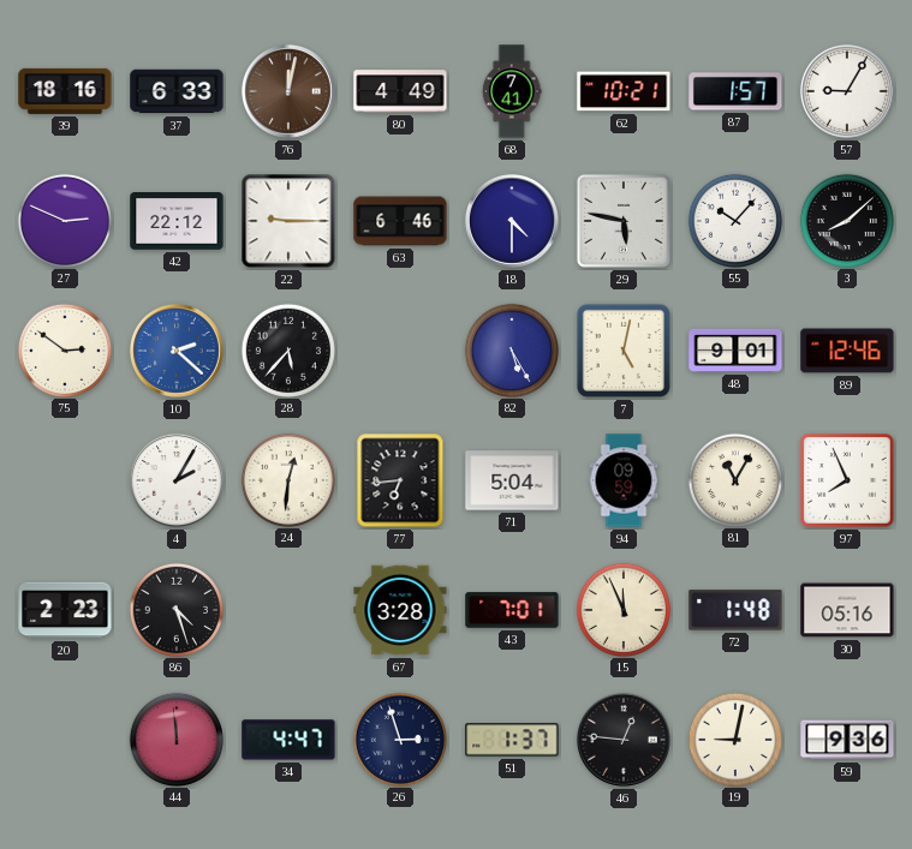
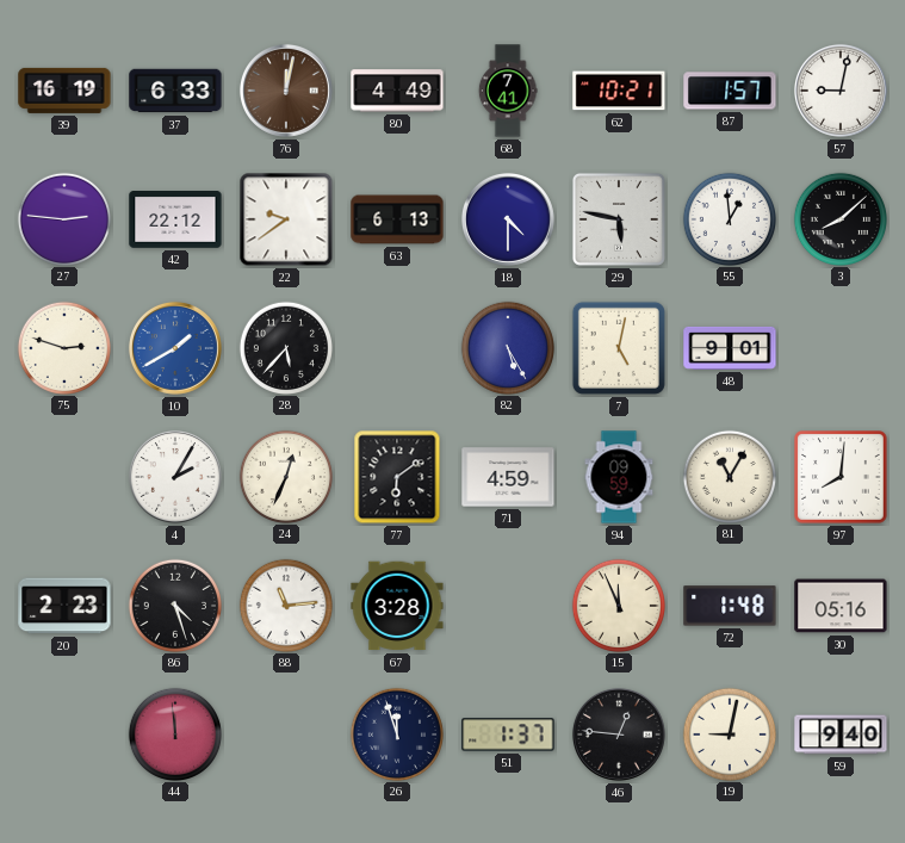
39: 18:16 -> 16:19 (64, 91)
57: 9:05 -> 9:02 (841, 91)
27: 2:49 -> 2:46 (63, 218)
22: 9:15 -> 9:39 (286, 219)
63: 6:46 -> 6:13 (397, 219)
55: 10:07 -> 12:59 (729, 218)
75: 2:51 -> 2:48 (63, 347)
10: 2:22 -> 1:40 (175, 348)
89: 12:46 -> none (847, 351)
24: 12:31 -> 12:34 (285, 476)
77: 6:44 -> 6:09 (397, 477)
71: 5:04 -> 4:59 (508, 477)
97: 7:56 -> 8:01 (841, 477)
88: none -> 11:14 (285, 605)
43: 7:01 -> none (512, 610)
34: 4:47 -> none (288, 740)
26: 2:57 -> 11:57 (396, 733)
59: 9:36 -> 9:40 (841, 734)
